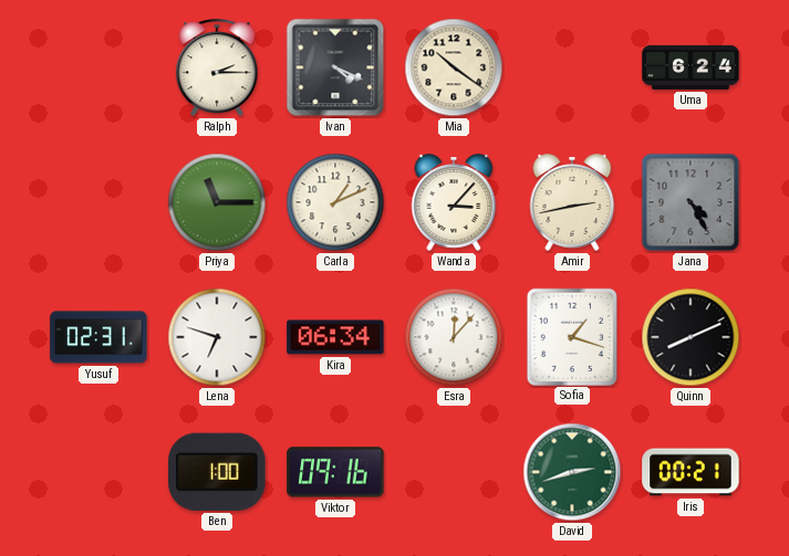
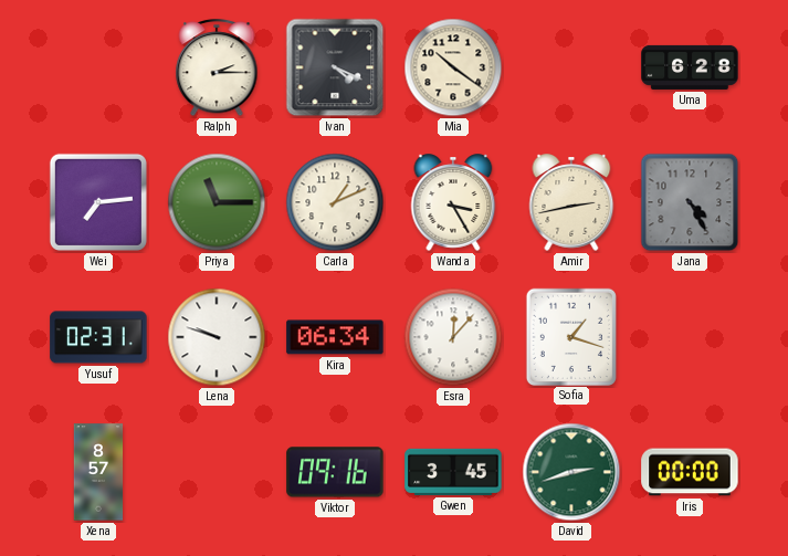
Uma: 6:24 -> 6:28 (690, 67)
Wei: none -> 7:14 (98, 202)
Wanda: 3:07 -> 3:25 (453, 202)
Lena: 6:48 -> 9:48 (217, 337)
Quinn: 8:11 -> none (691, 337)
Xena: none -> 8:57 (98, 472)
Ben: 1:00 -> none (217, 472)
Gwen: none -> 3:45 (453, 472)
Iris: 00:21 -> 00:00 (690, 472)
